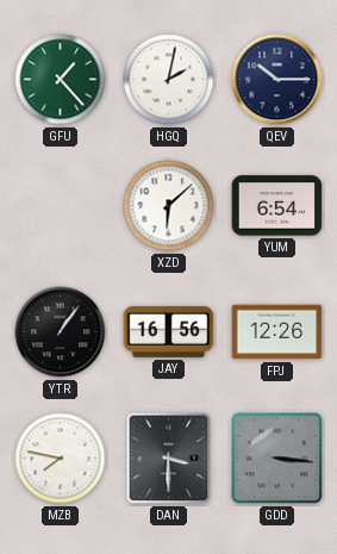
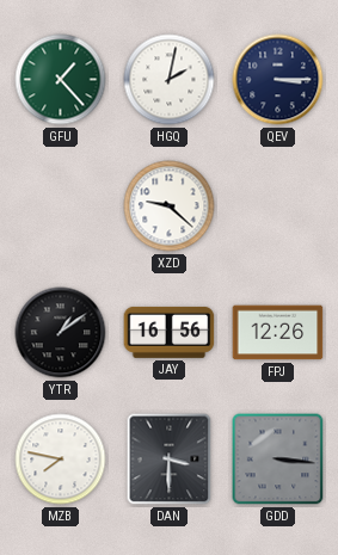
QEV: 10:15 -> 3:15 (278, 80)
XZD: 6:08 -> 9:22 (170, 206)
YUM: 6:54 -> none (277, 206)
YTR: 1:06 -> 1:09 (61, 333)
